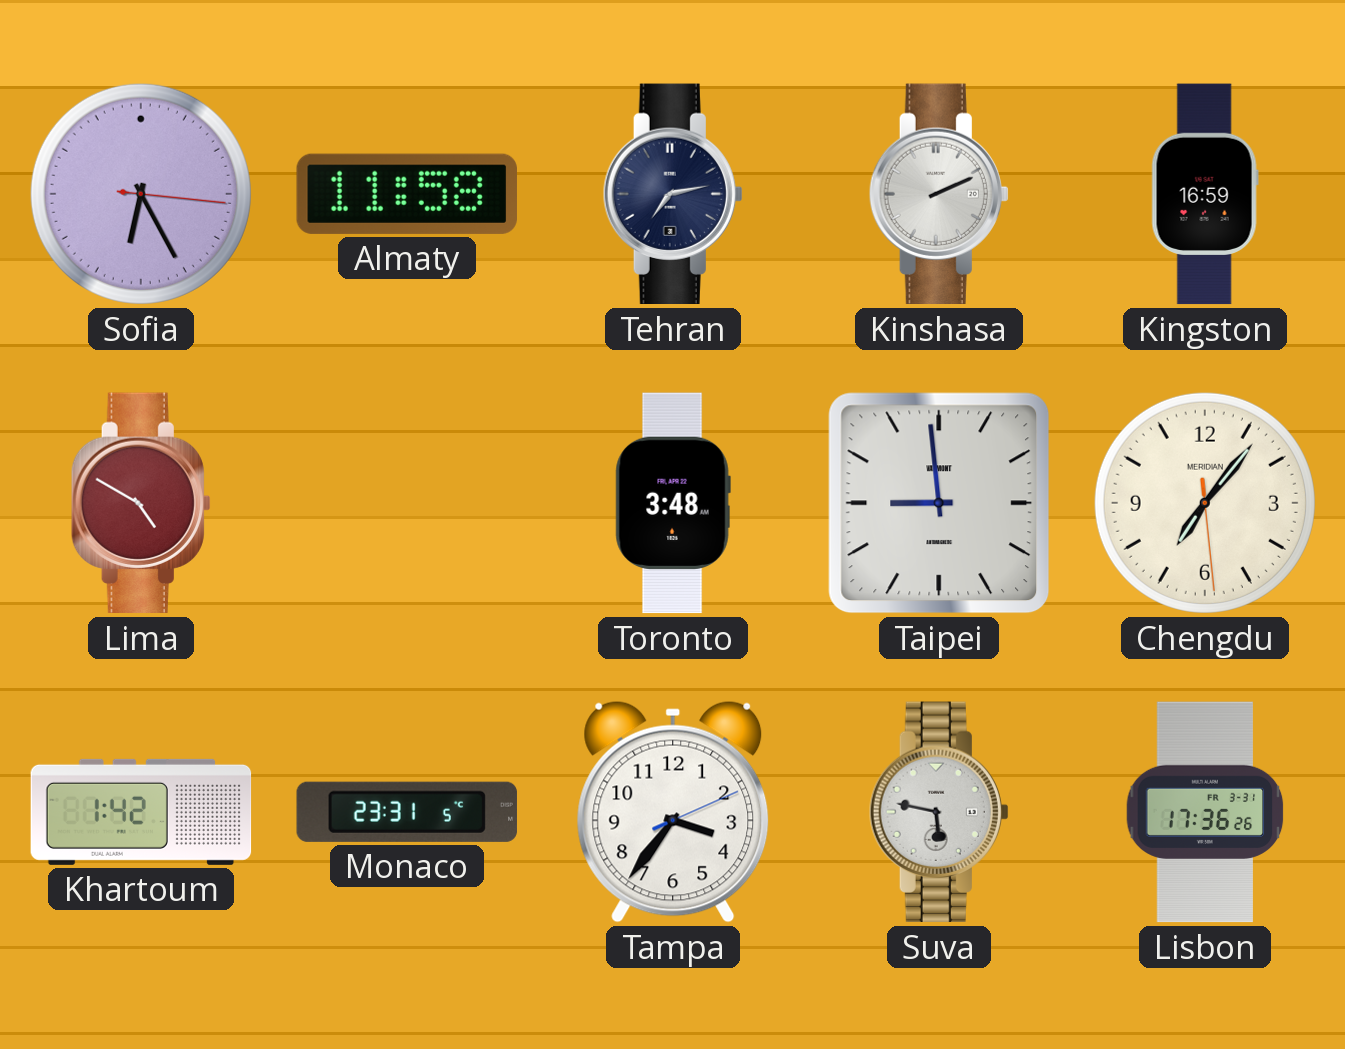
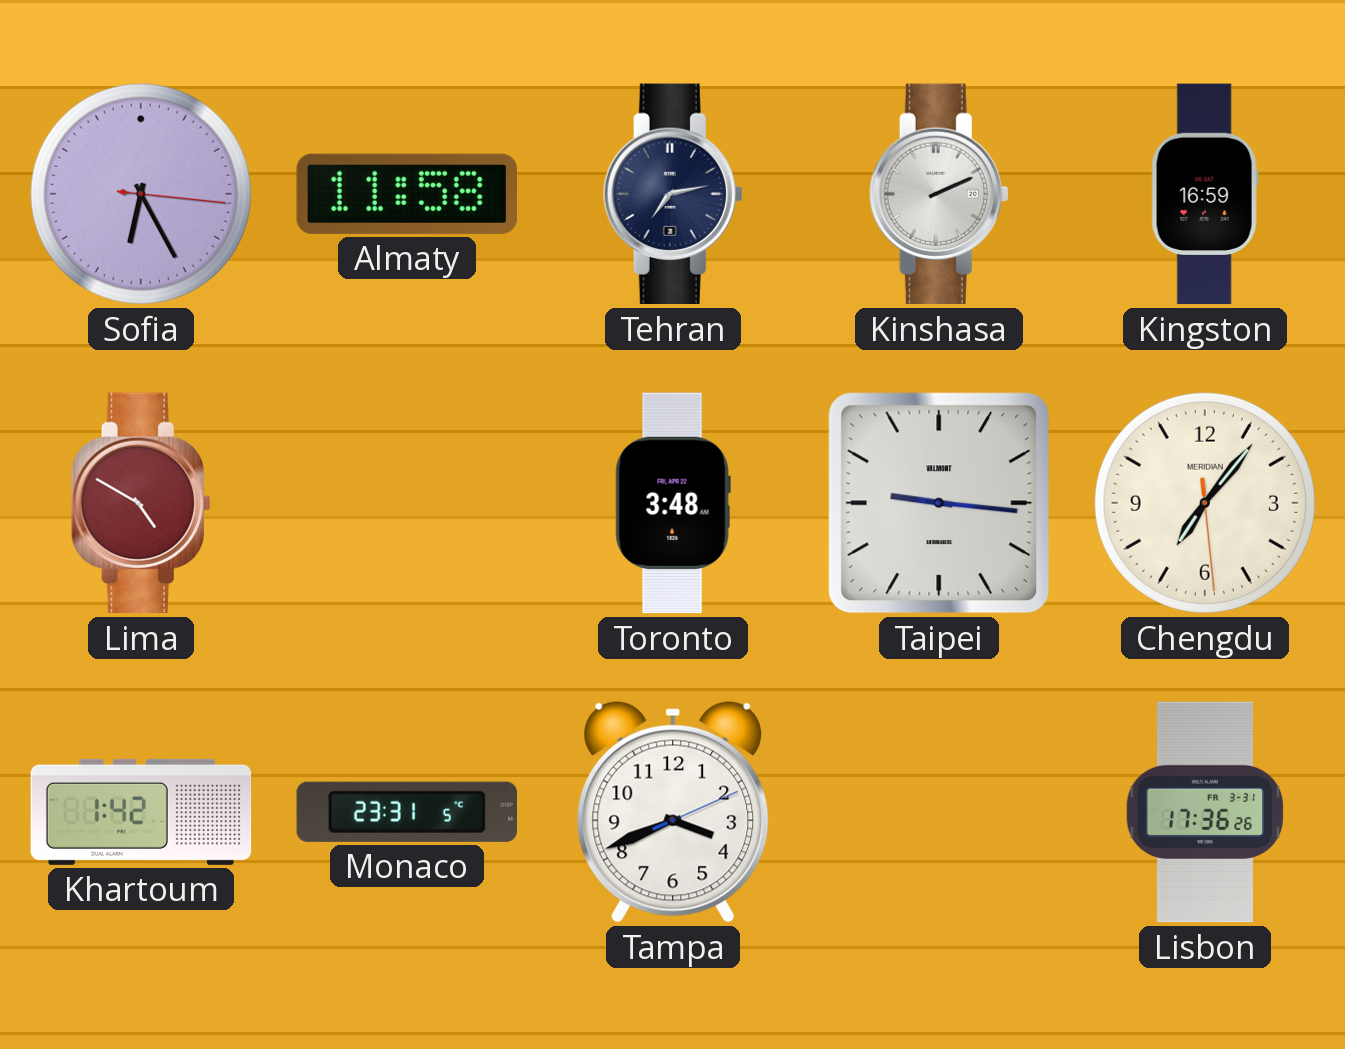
Taipei: 8:59 -> 9:16 (939, 503)
Tampa: 3:36 -> 3:41 (673, 812)
Suva: 5:47 -> none (939, 812)
